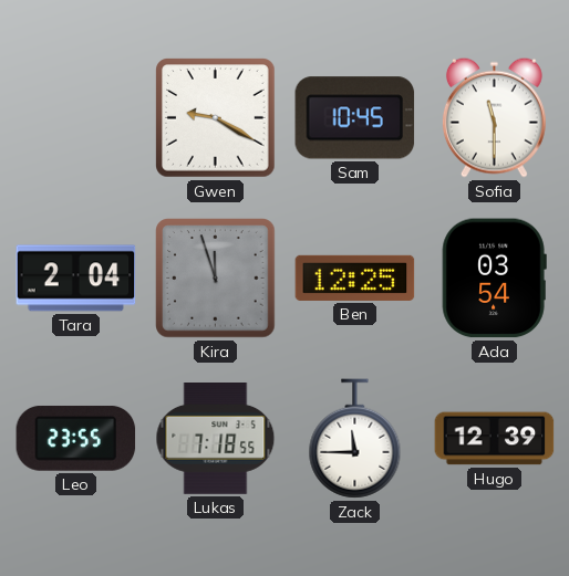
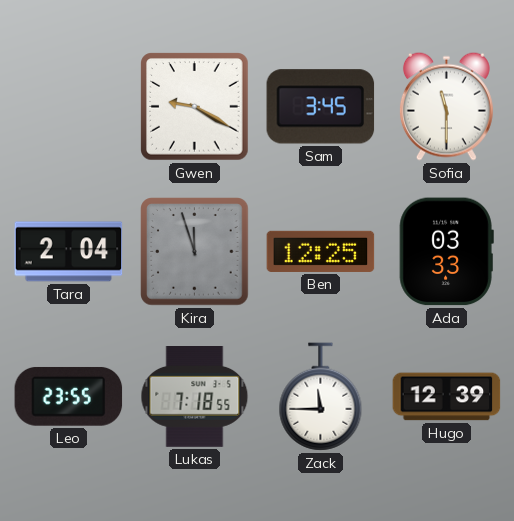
Sam: 10:45 -> 3:45 (321, 107)
Ada: 03:54 -> 03:33 (446, 252)
